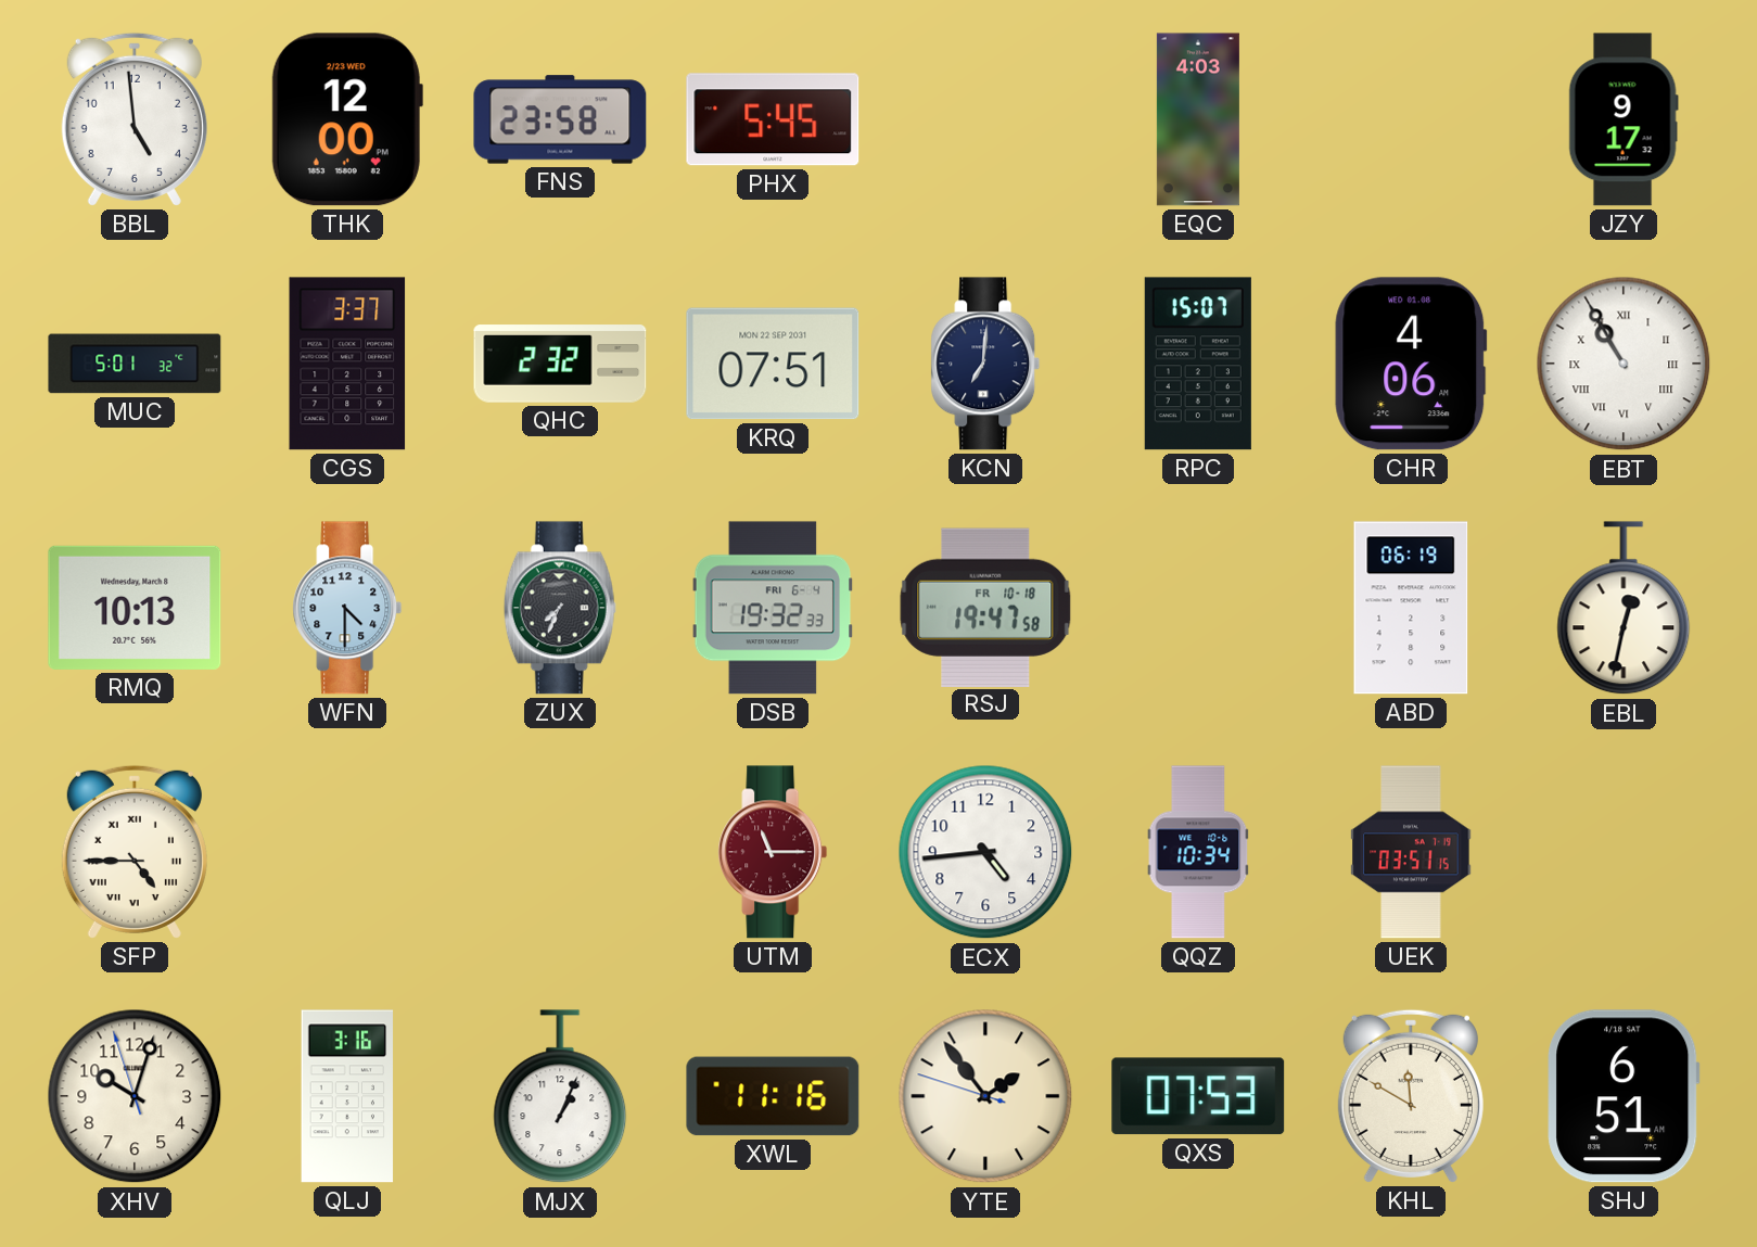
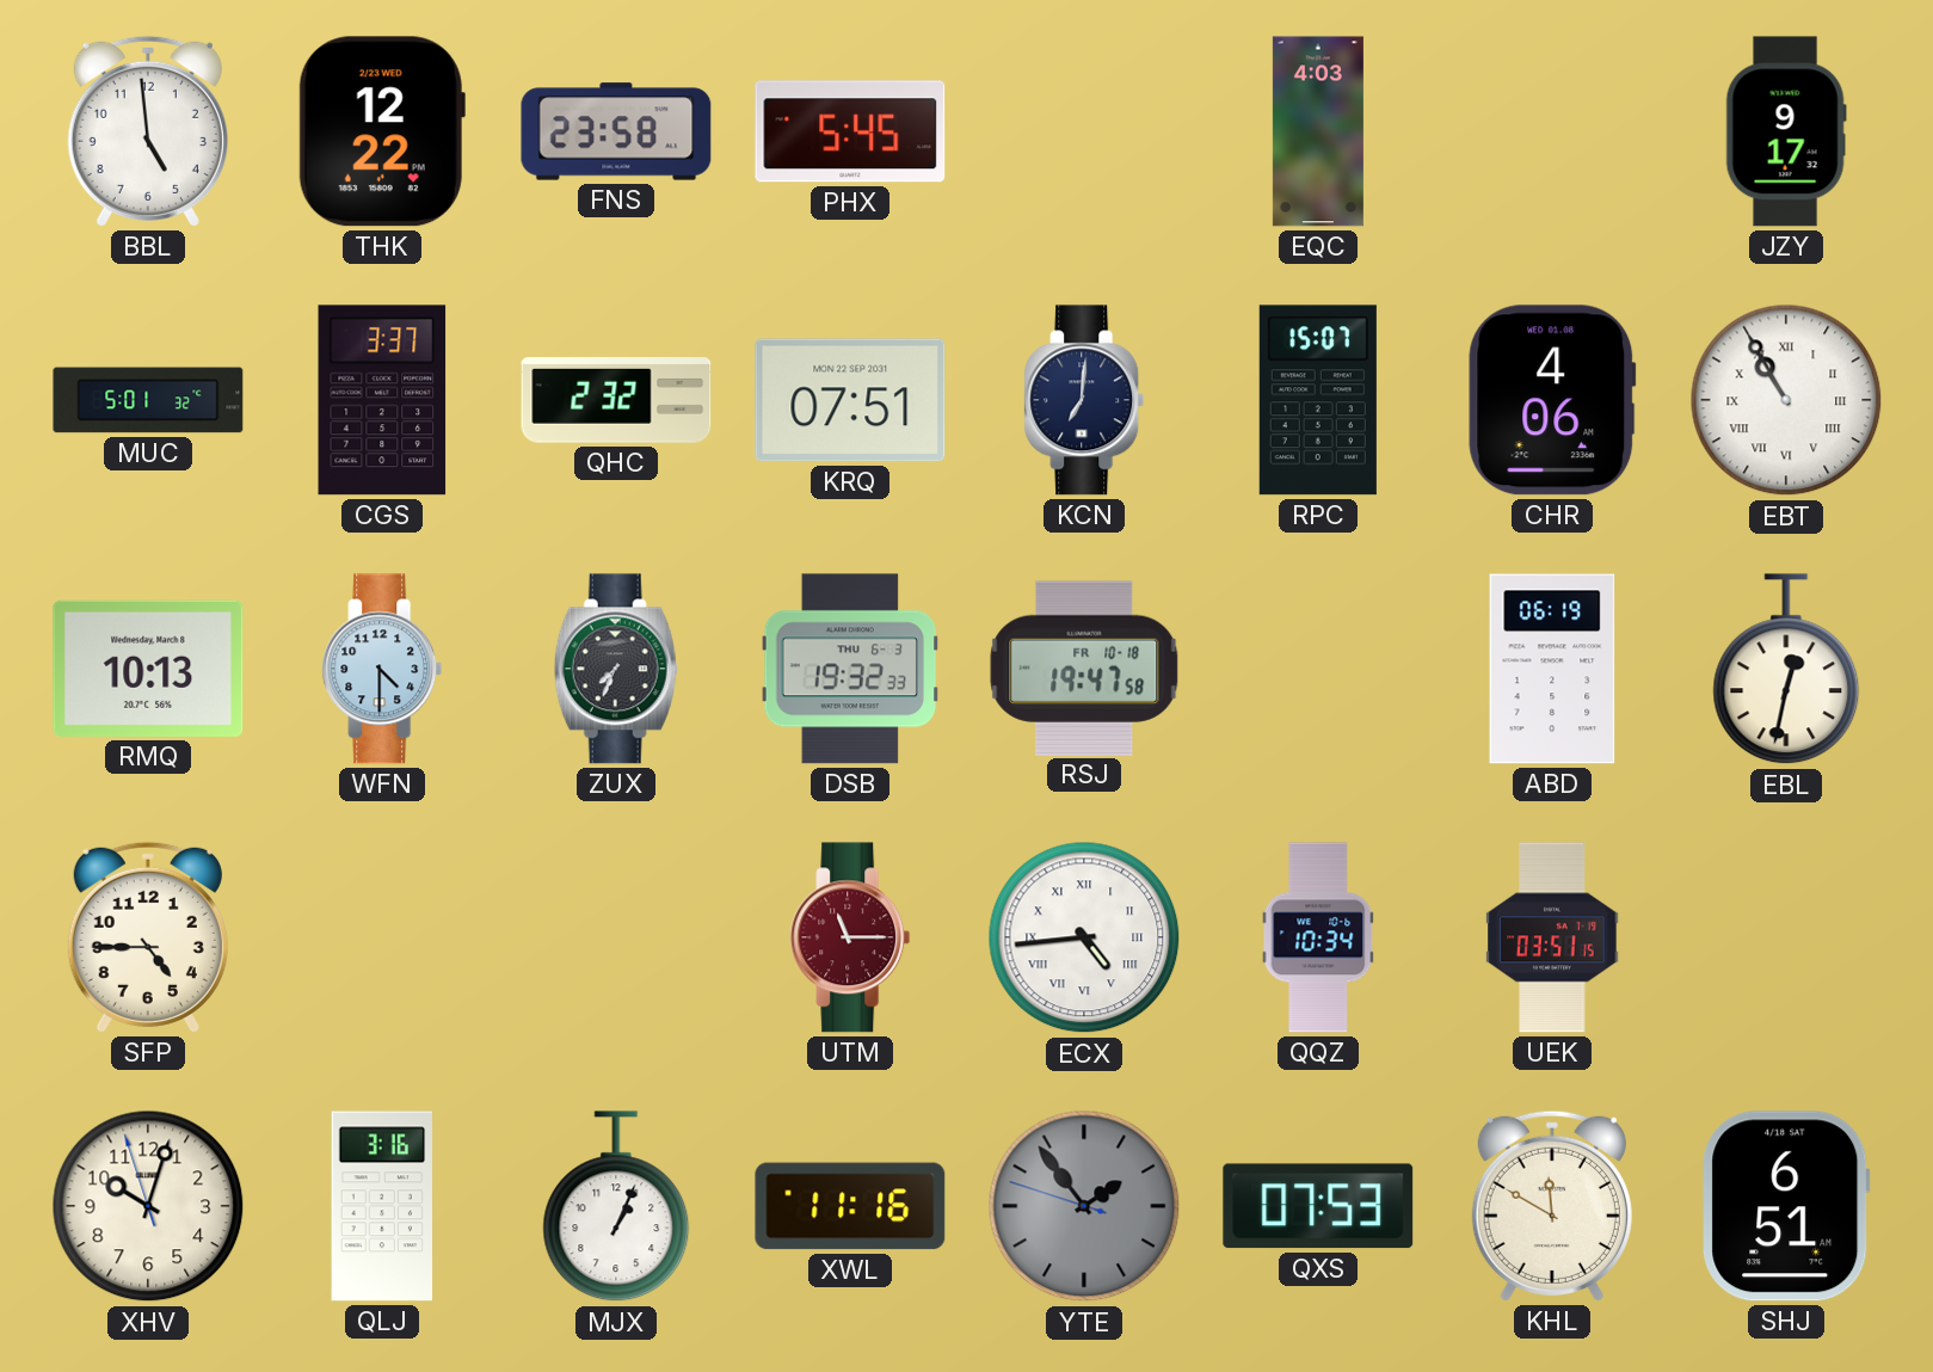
THK: 12:00 -> 12:22 (382, 131)
DSB date: FRI 6-4 -> THU 6-3 (850, 669)
SFP numerals: Roman -> Arabic (148, 937)
ECX numerals: Arabic -> Roman (1084, 937)
YTE dial: cream -> grey (1084, 1206)
